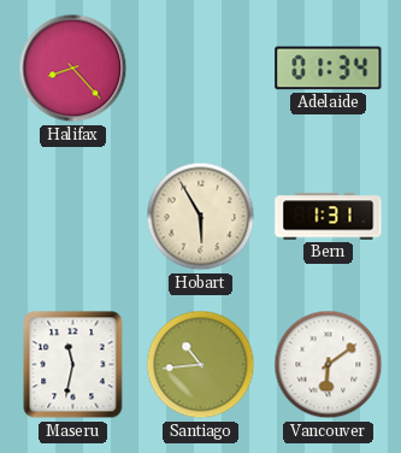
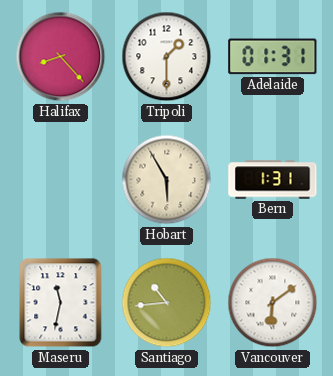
Tripoli: none -> 1:30 (167, 57)
Adelaide: 01:34 -> 01:31 (273, 57)
